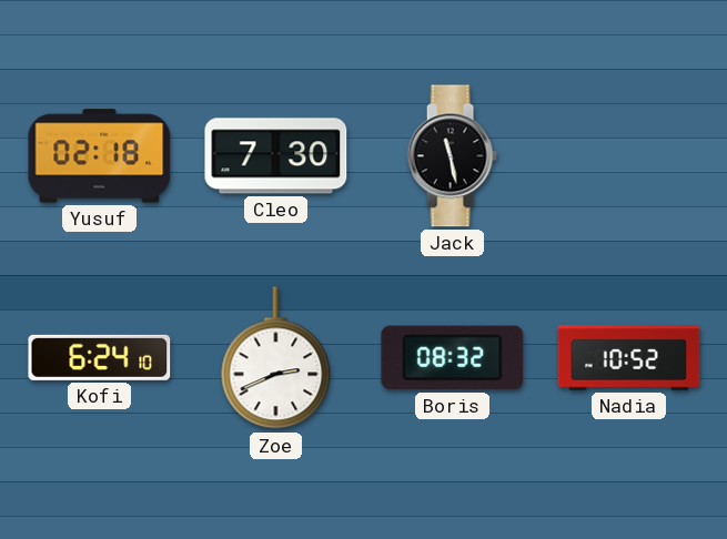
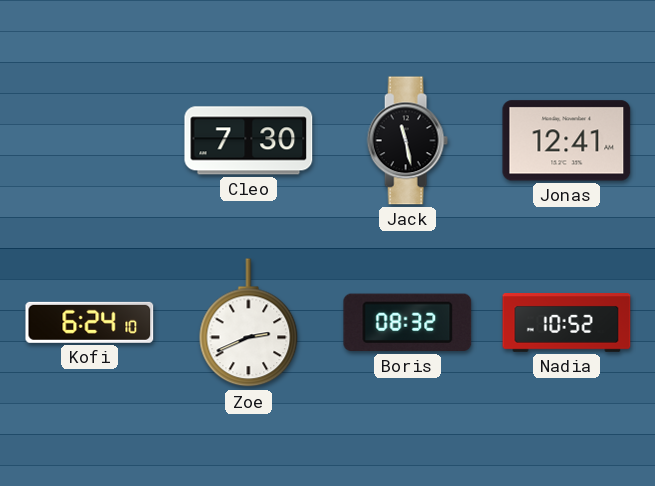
Yusuf: 02:18 -> none (100, 156)
Jonas: none -> 12:41 (567, 141)
